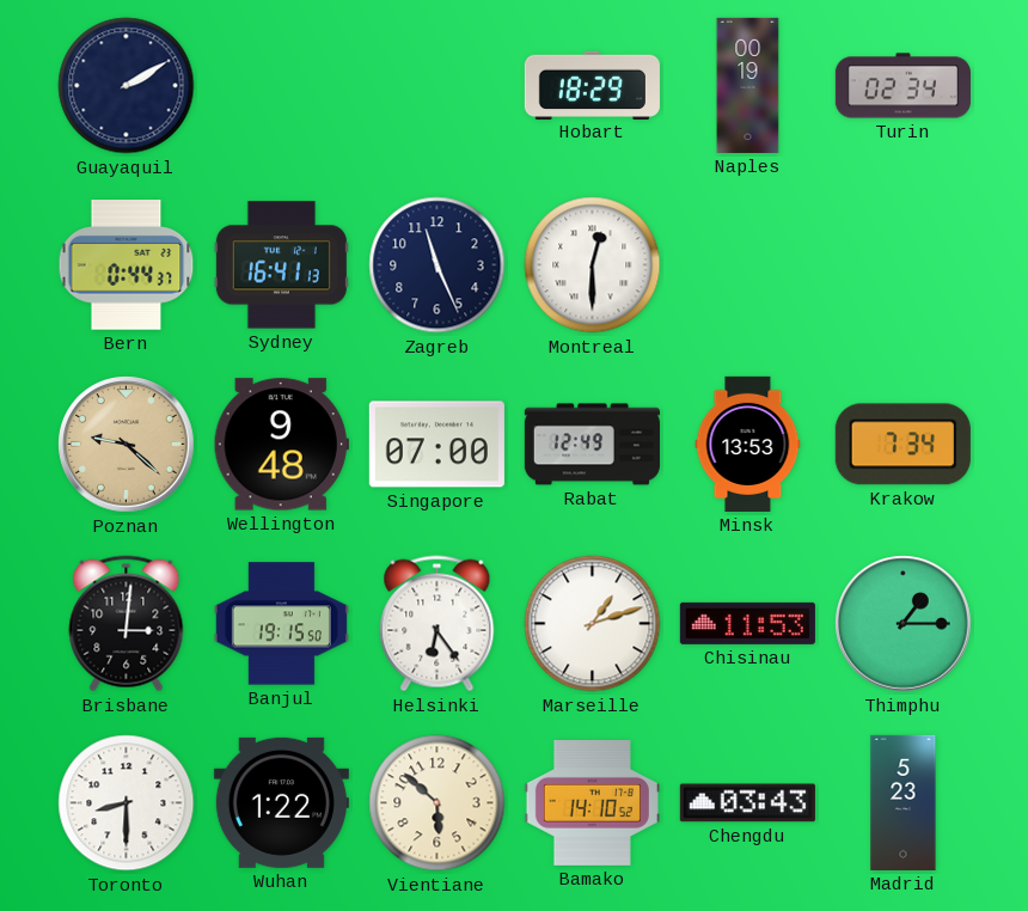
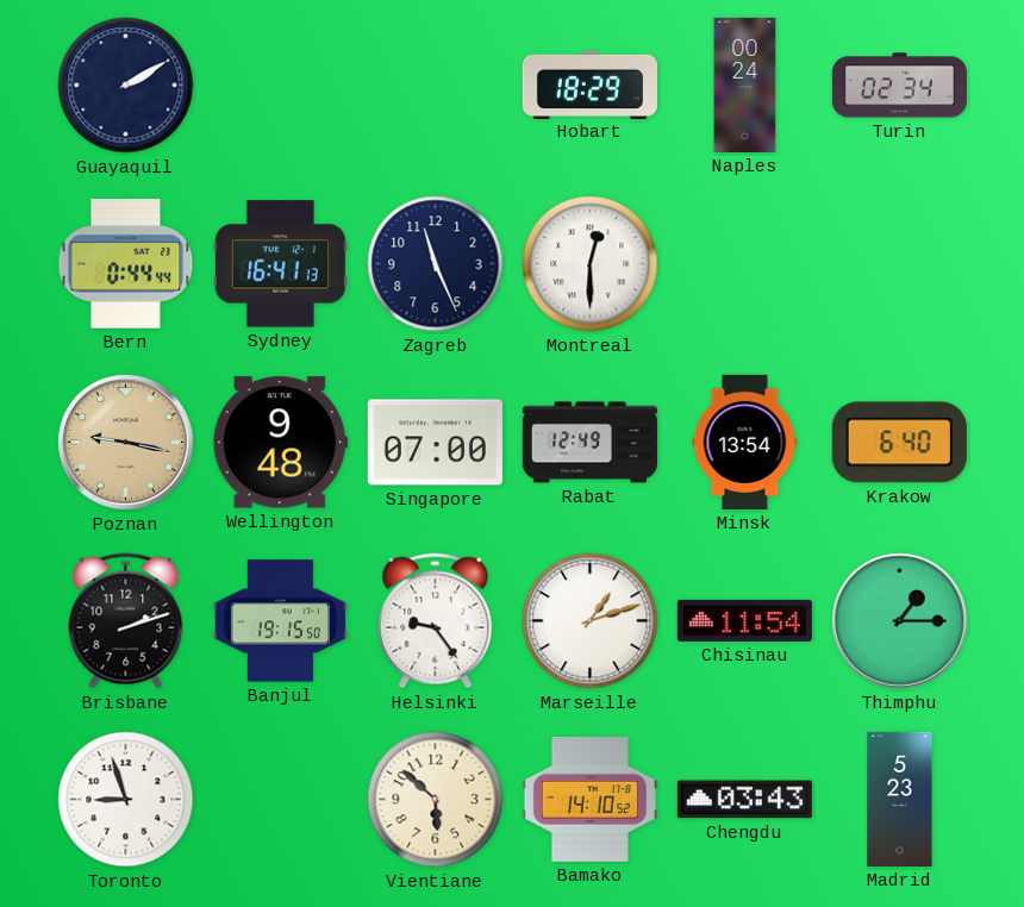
Naples: 00:19 -> 00:24 (745, 85)
Bern: 0:44:37 -> 0:44:44 (126, 264)
Poznan: 9:22 -> 9:17 (126, 443)
Minsk: 13:53 -> 13:54 (745, 442)
Krakow: 7:34 -> 6:40 (899, 443)
Brisbane: 3:01 -> 2:12 (126, 621)
Helsinki: 6:24 -> 9:24 (436, 621)
Chisinau: 11:53 -> 11:54 (744, 620)
Toronto: 8:30 -> 8:57 (126, 800)
Wuhan: 1:22 -> none (281, 802)
